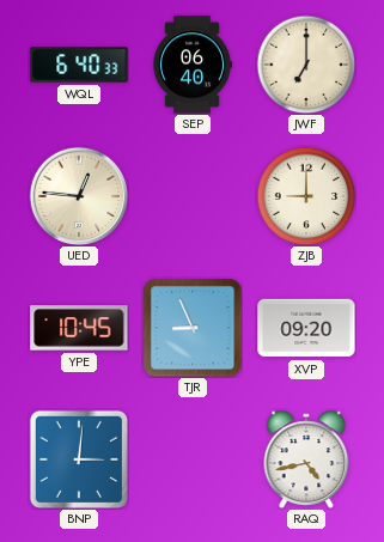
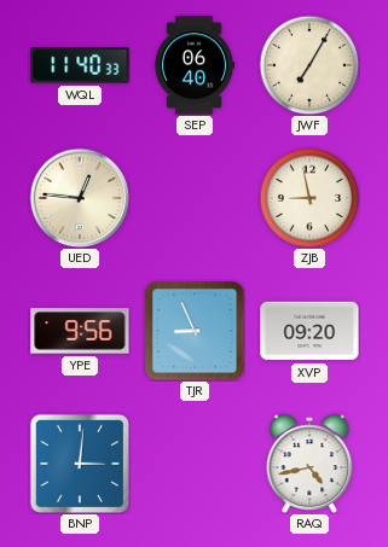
WQL: 6:40 -> 11:40 (80, 65)
JWF: 7:00 -> 7:05 (309, 65)
ZJB: 9:00 -> 8:58 (309, 198)
YPE: 10:45 -> 9:56 (80, 331)
